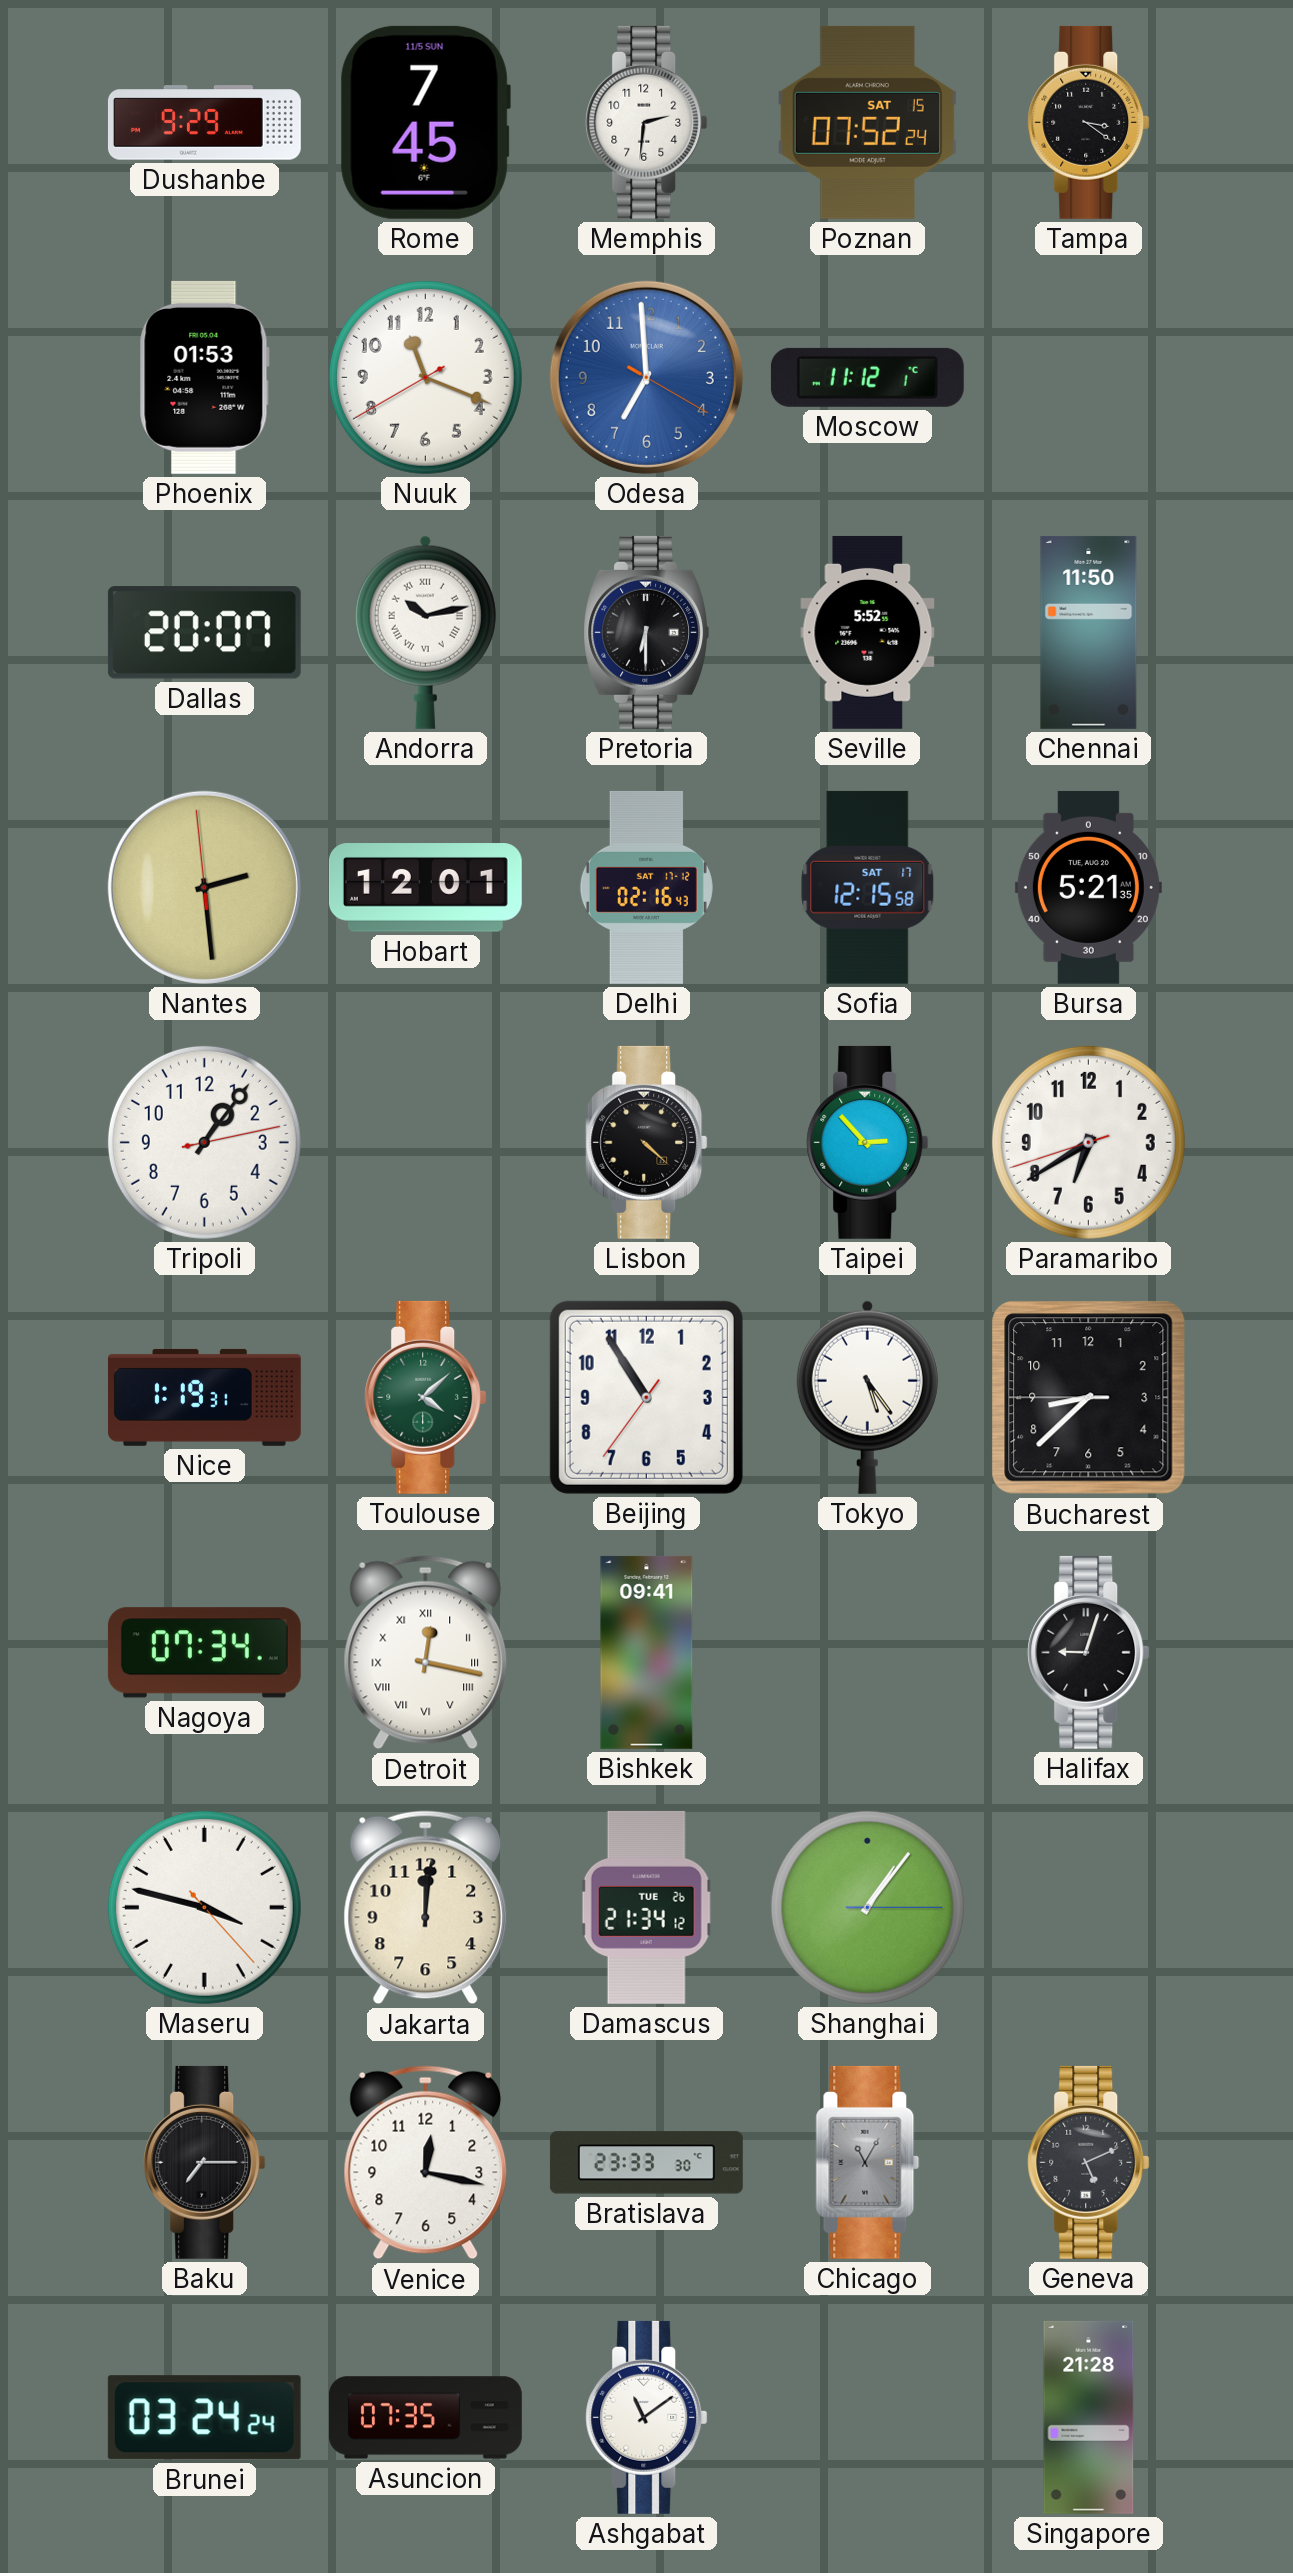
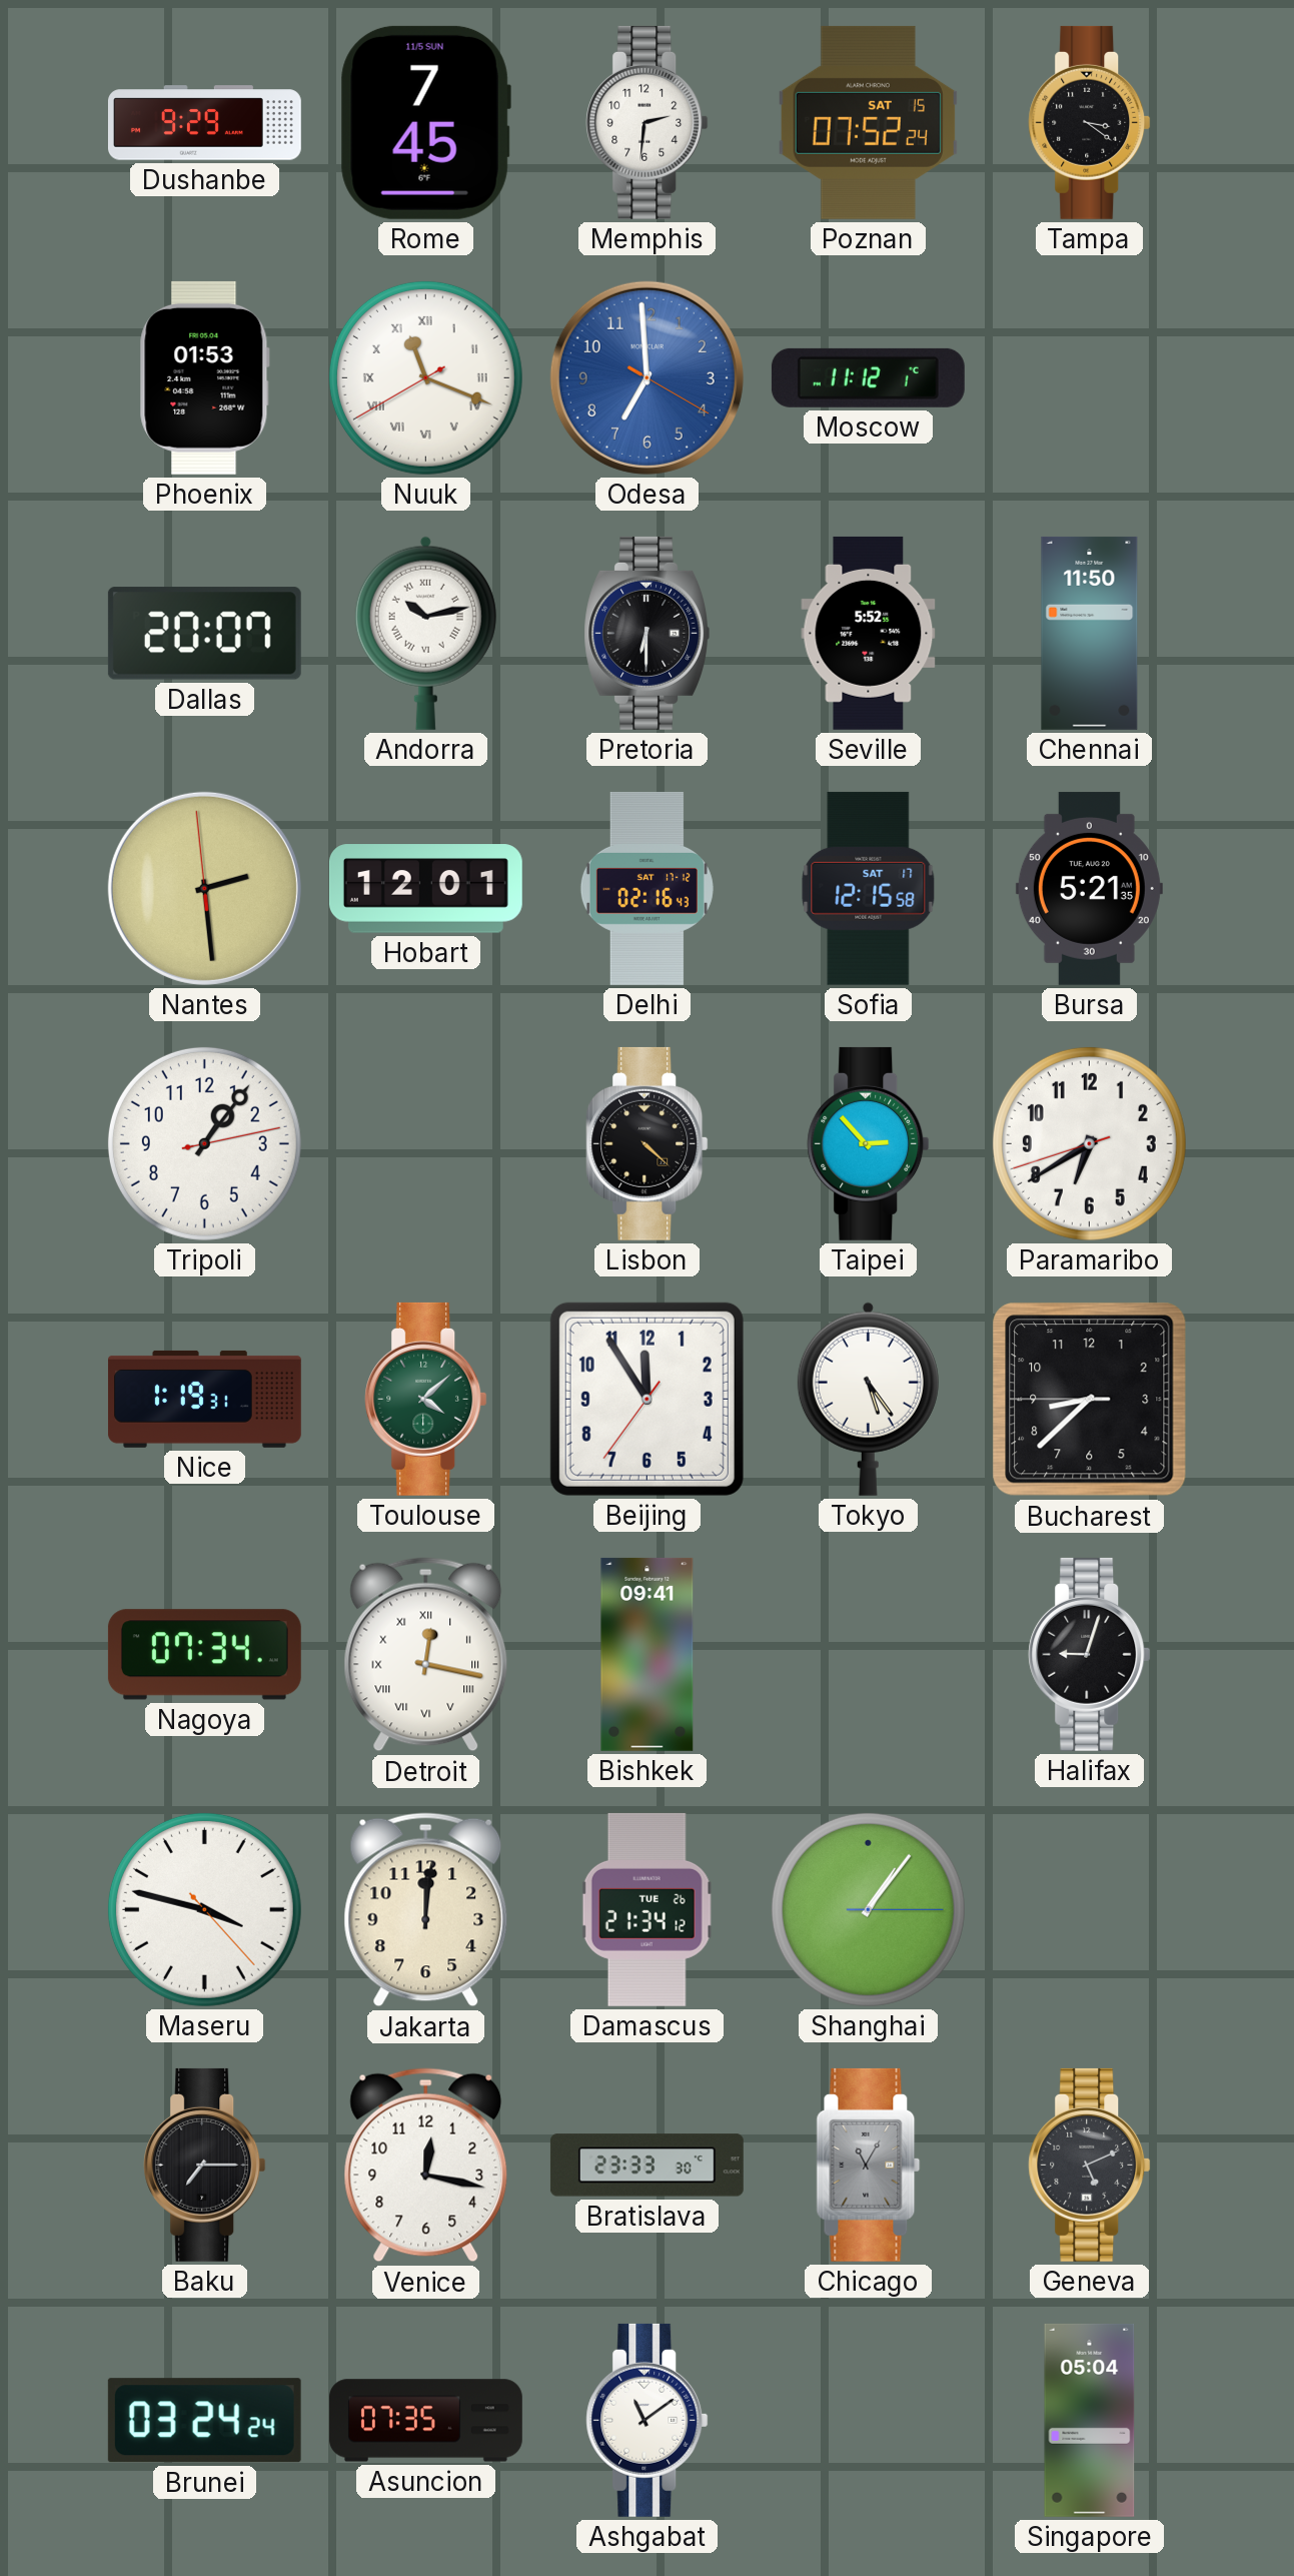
Nuuk numerals: Arabic -> Roman (425, 377)
Beijing: 10:54 -> 11:54 (646, 1399)
Singapore: 21:28 -> 05:04 (1090, 2420)
